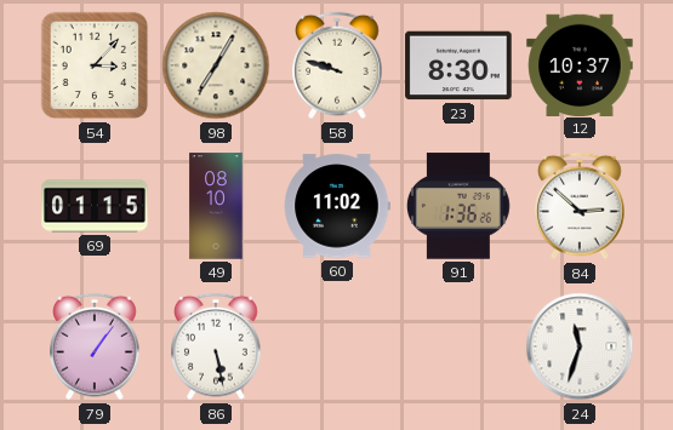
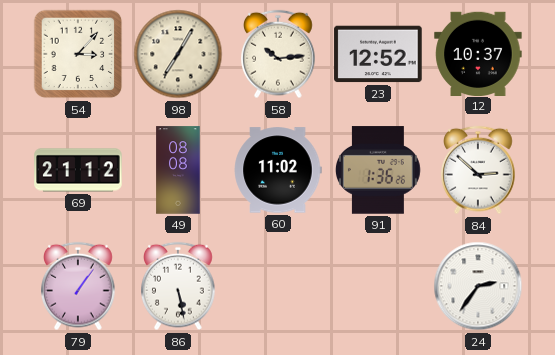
58: 9:48 -> 10:14 (278, 54)
23: 8:30 -> 12:52 (378, 54)
69: 01:15 -> 21:12 (78, 170)
49: 08:10 -> 08:08 (178, 170)
24: 11:33 -> 2:36 (478, 286)
